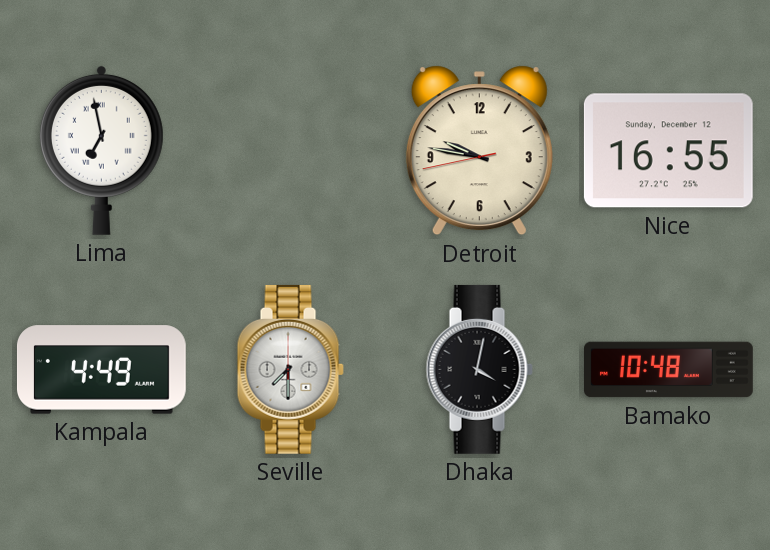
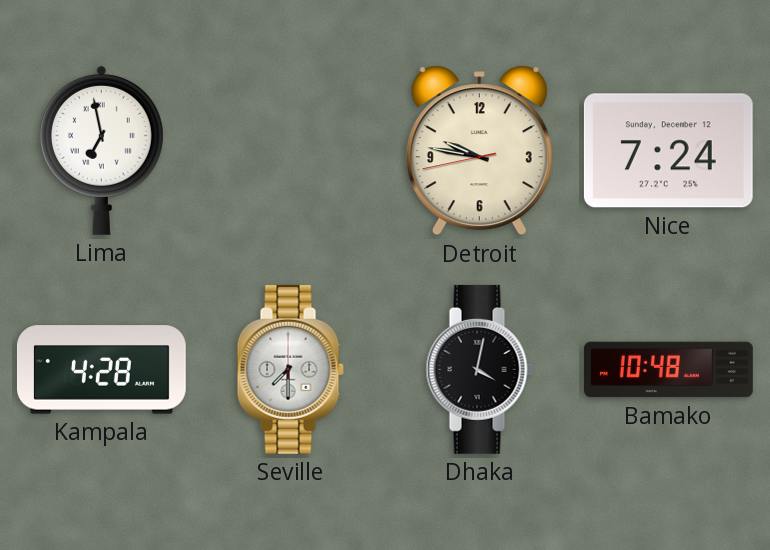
Nice: 16:55 -> 7:24 (668, 151)
Kampala: 4:49 -> 4:28 (102, 370)
